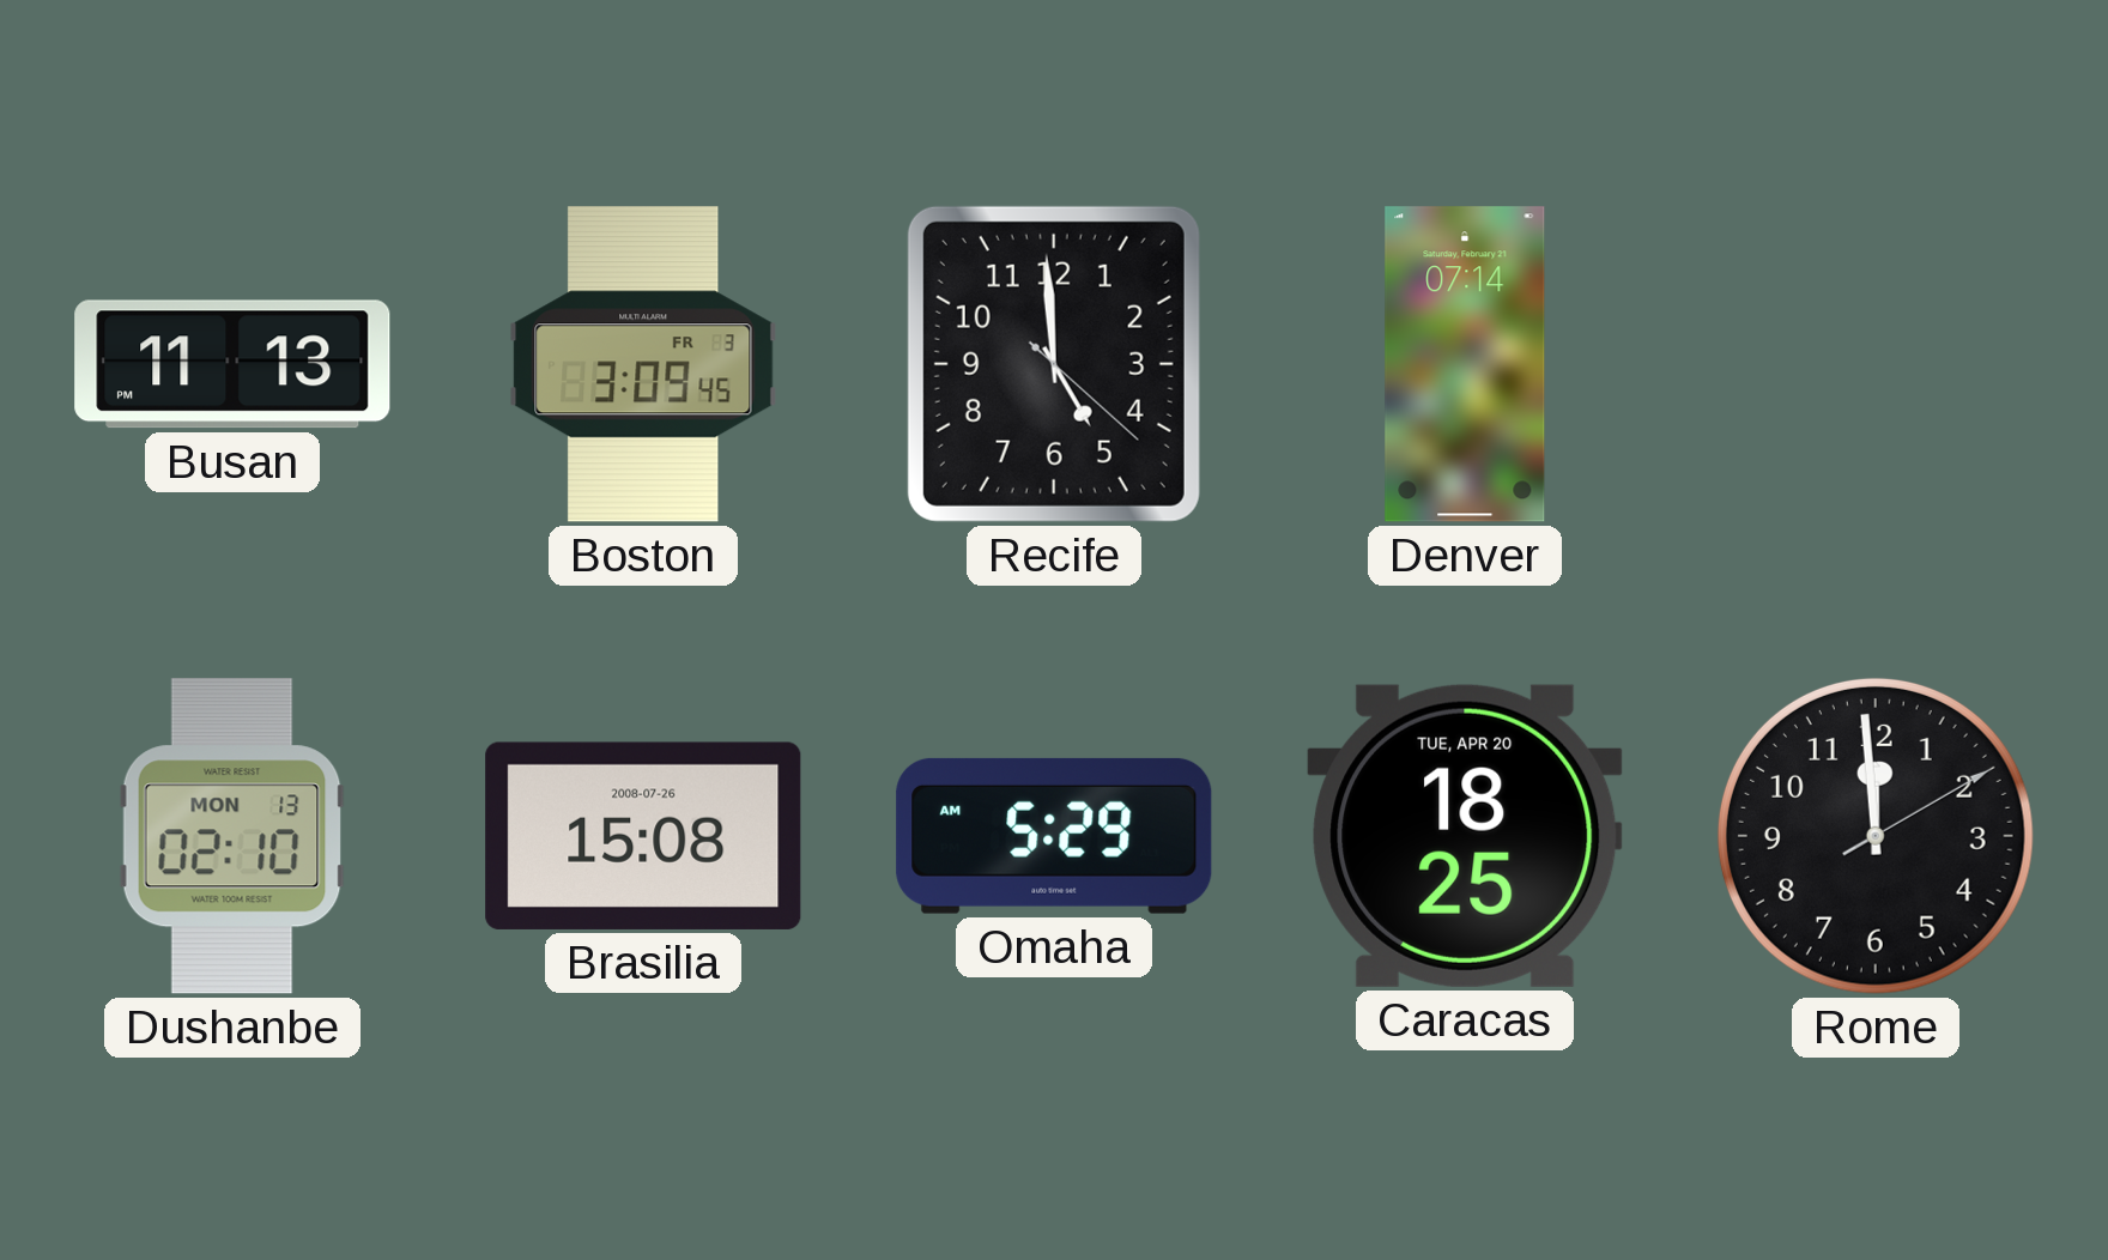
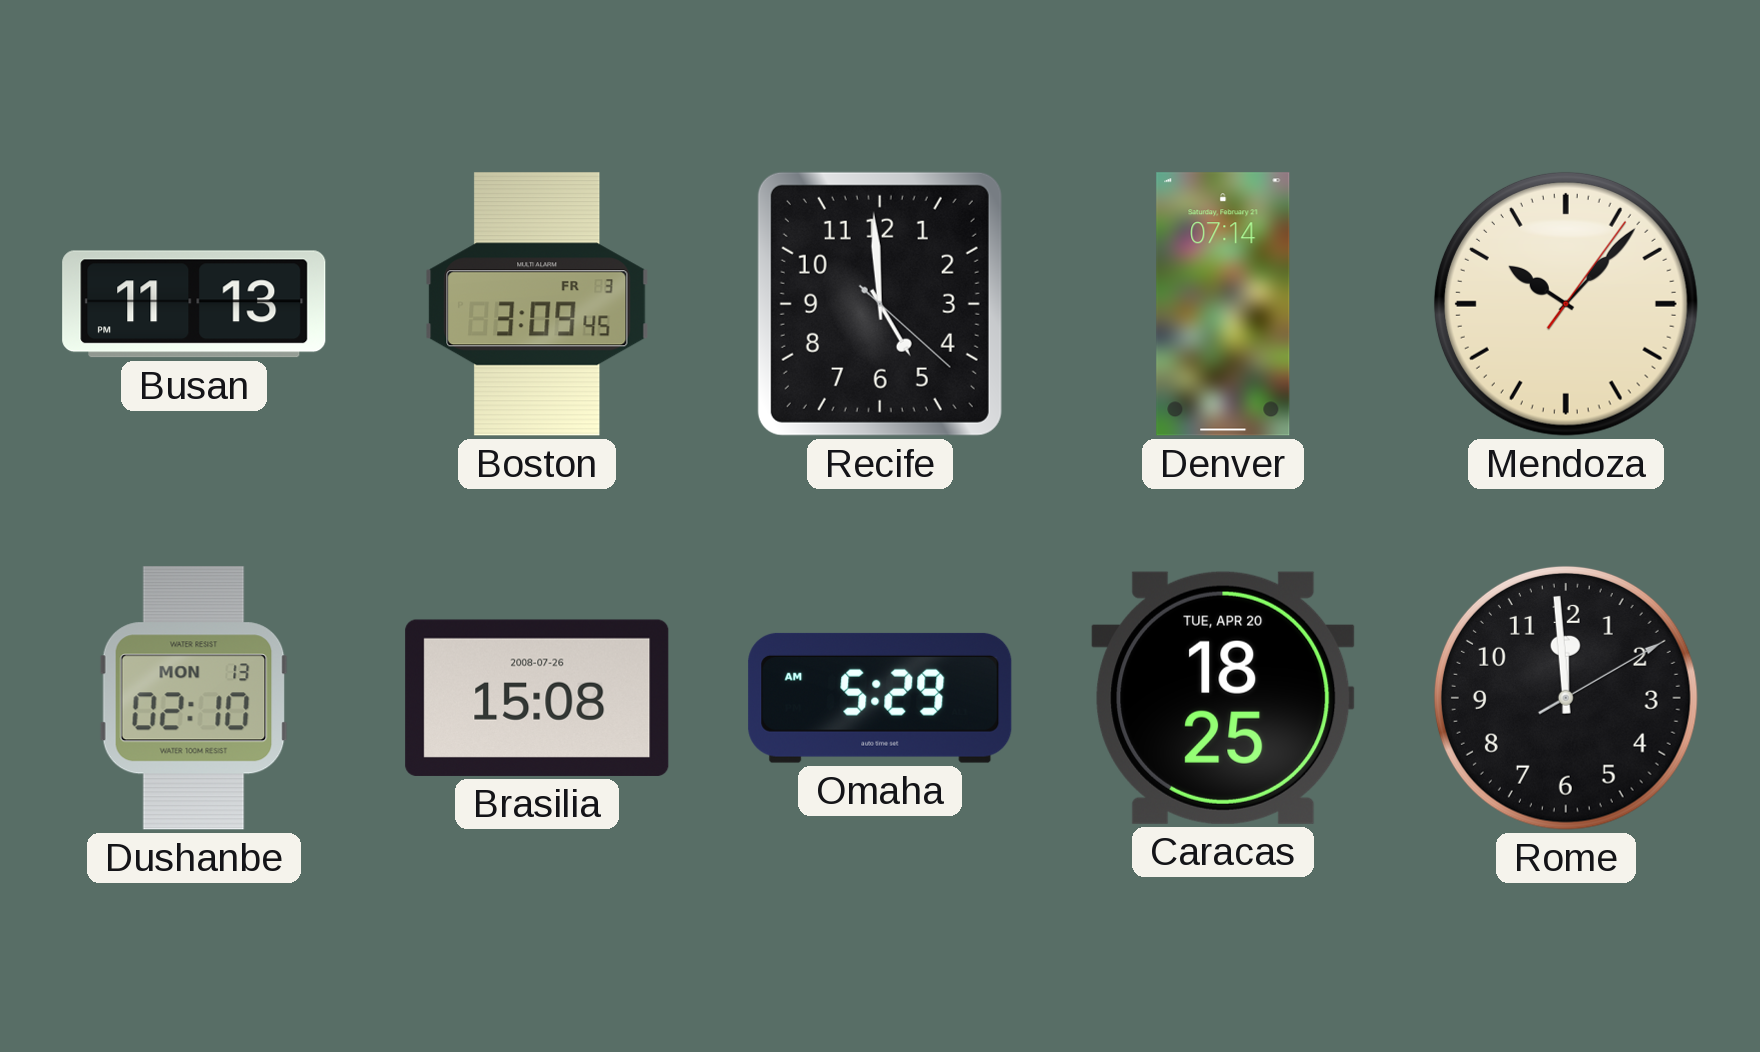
Mendoza: none -> 10:07 (1566, 304)
